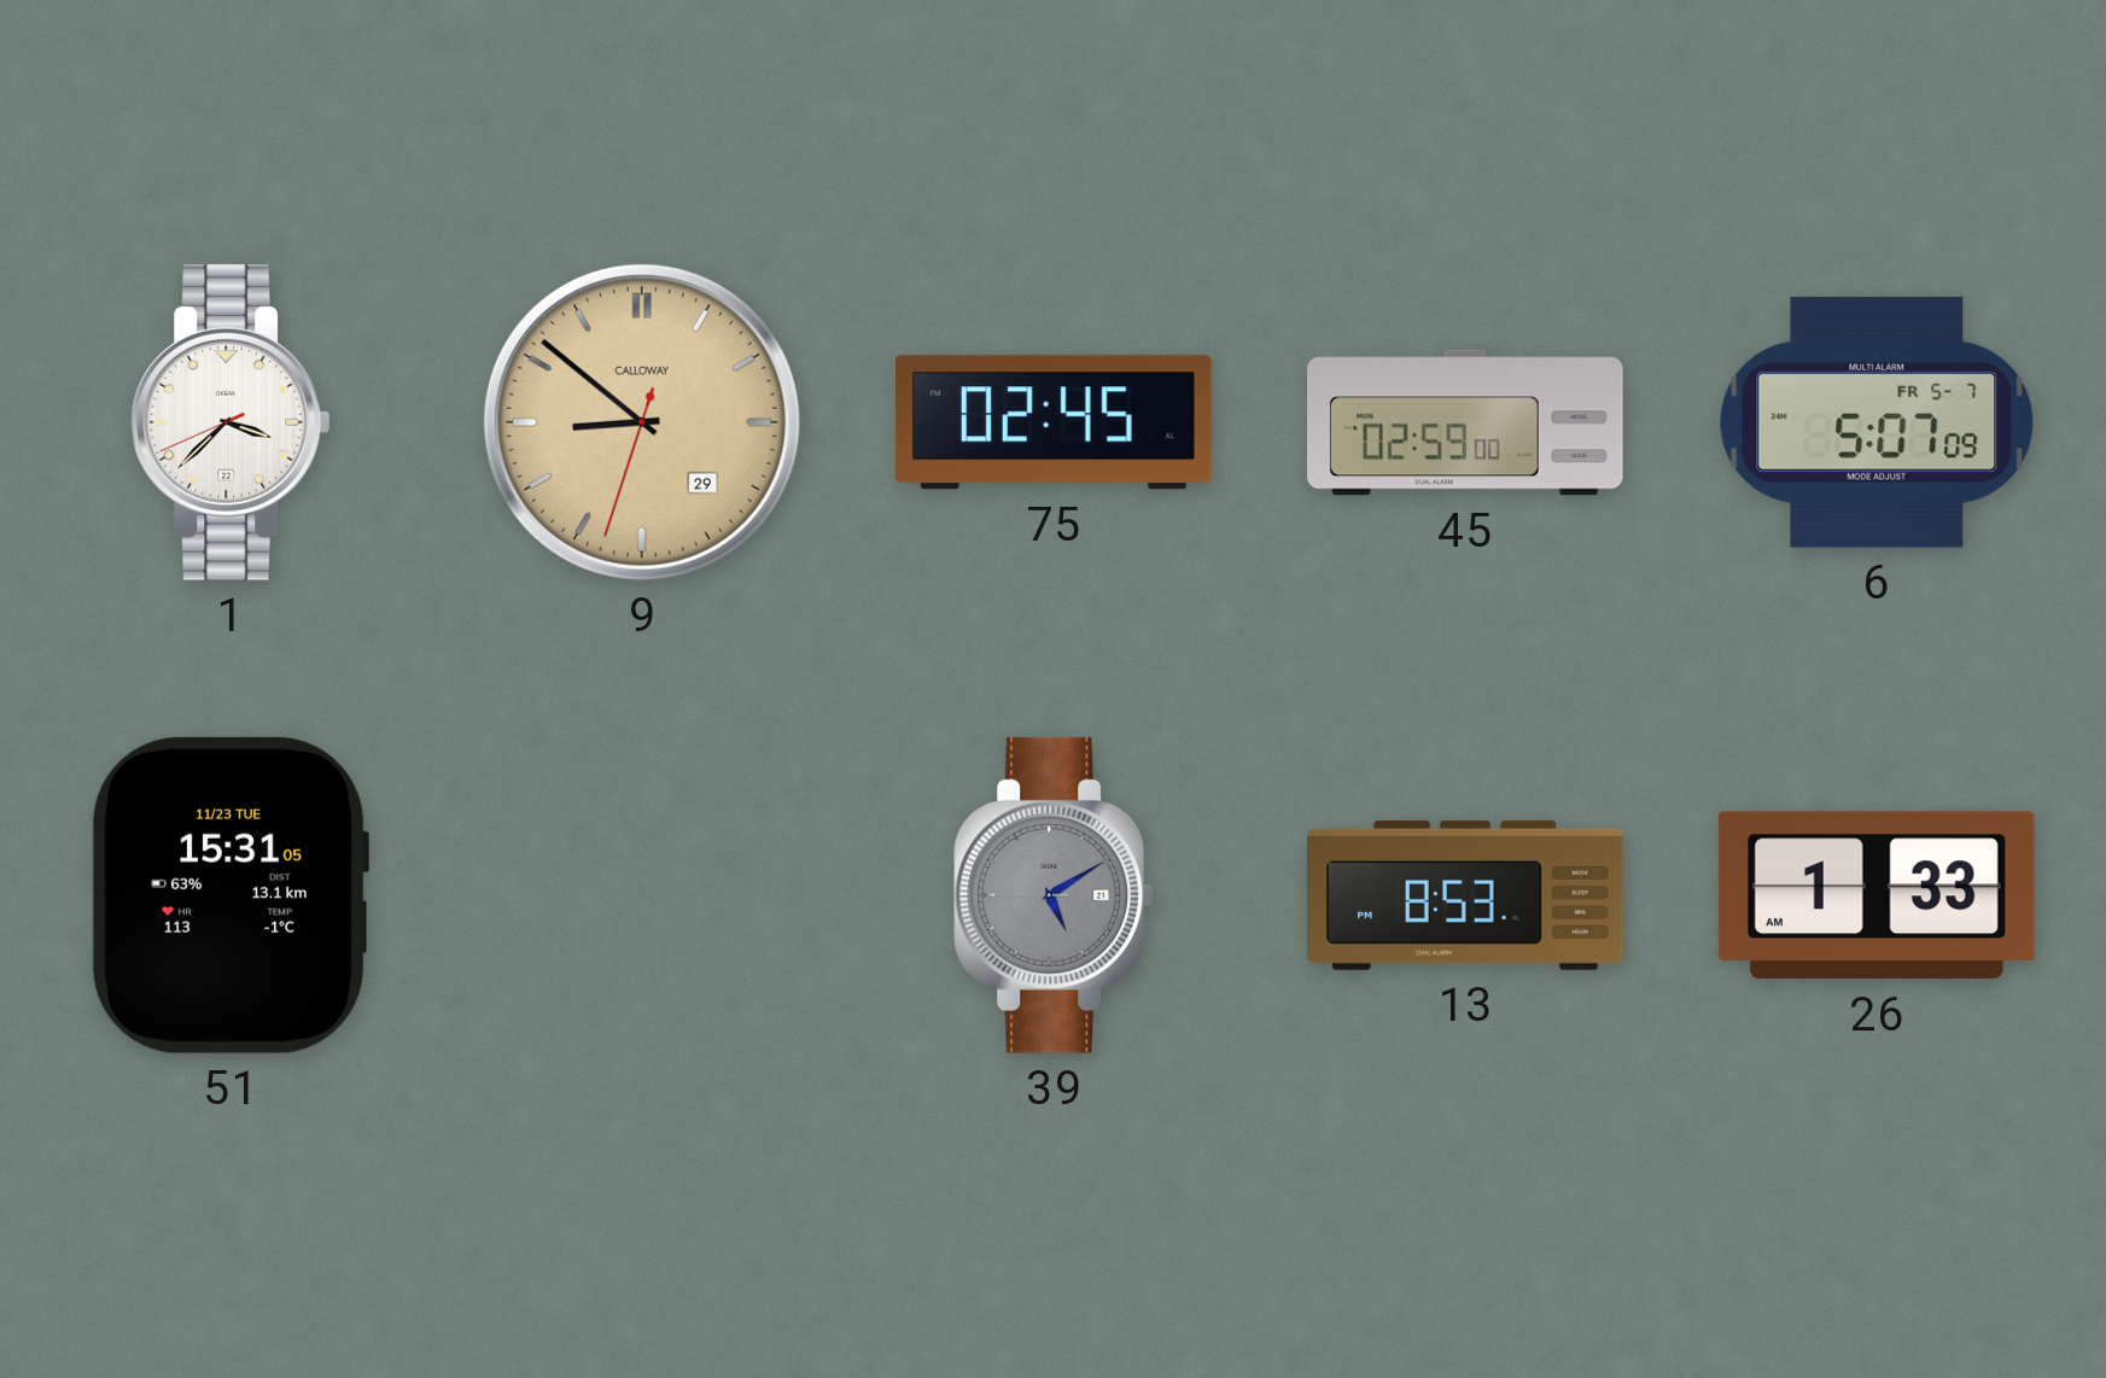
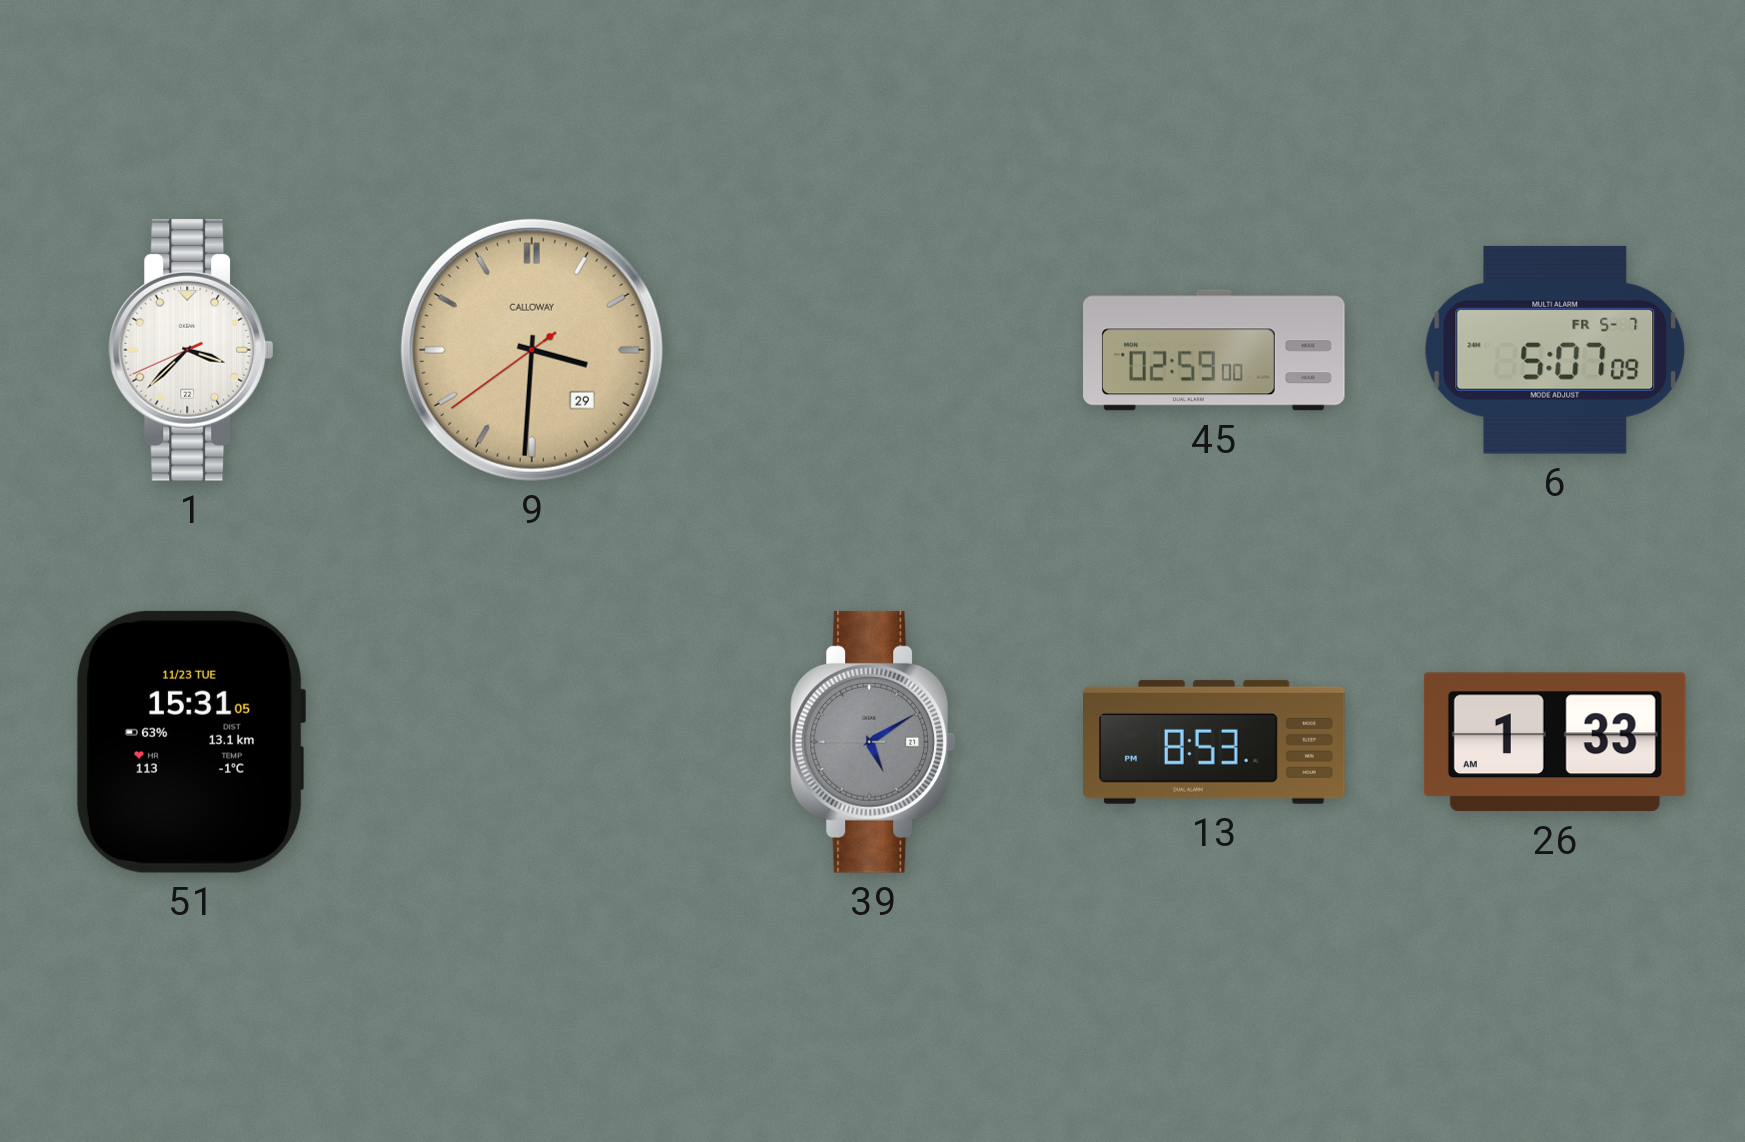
9: 8:51 -> 3:30 (532, 350)
75: 02:45 -> none (1054, 422)
